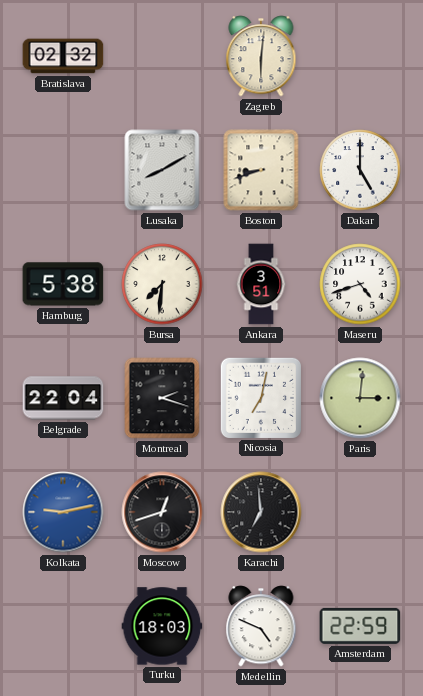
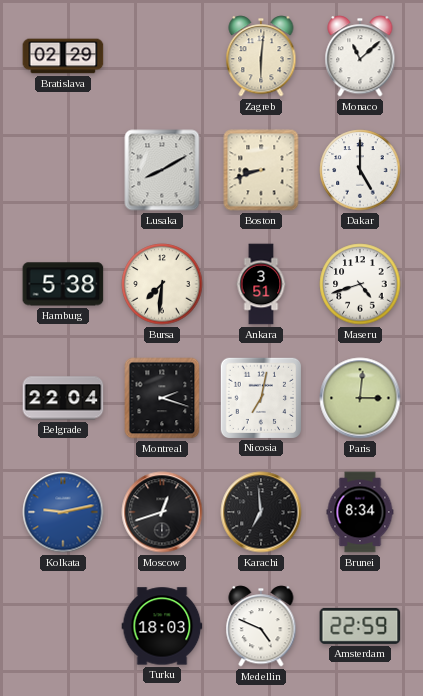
Bratislava: 02:32 -> 02:29 (63, 56)
Monaco: none -> 11:08 (360, 56)
Brunei: none -> 8:34 (360, 512)
